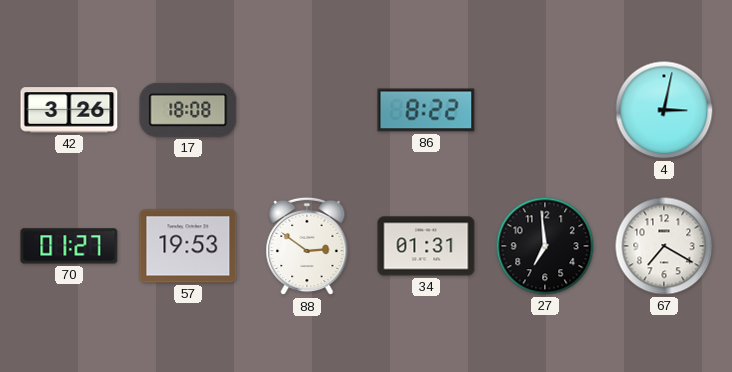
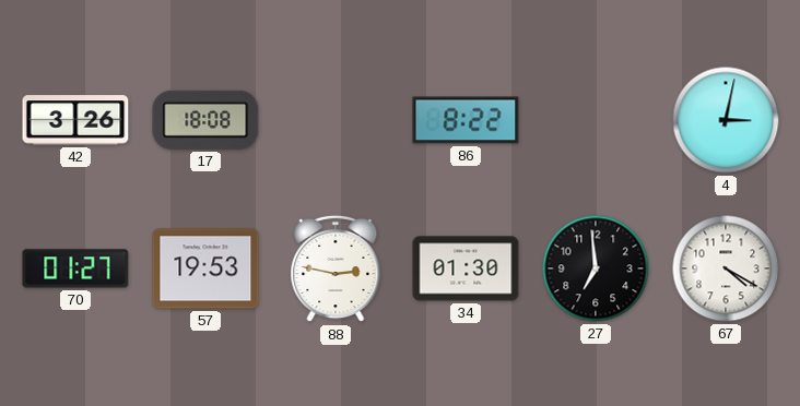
88: 2:51 -> 2:47 (336, 268)
34: 01:31 -> 01:30 (466, 268)
67: 7:20 -> 4:20 (726, 268)
